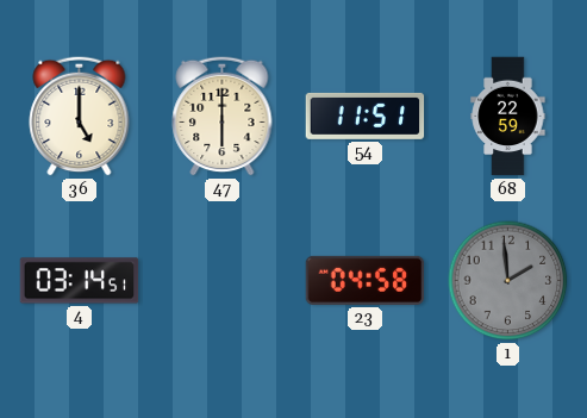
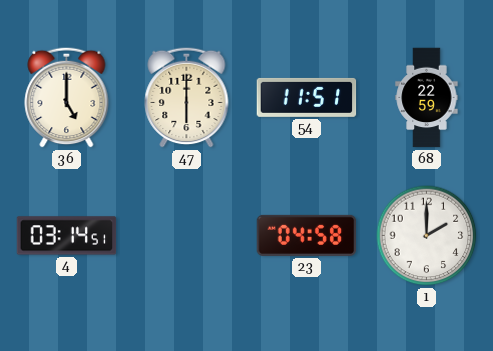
1: 1:59 -> 2:00 (427, 236)
1 dial: grey -> white (427, 236)
